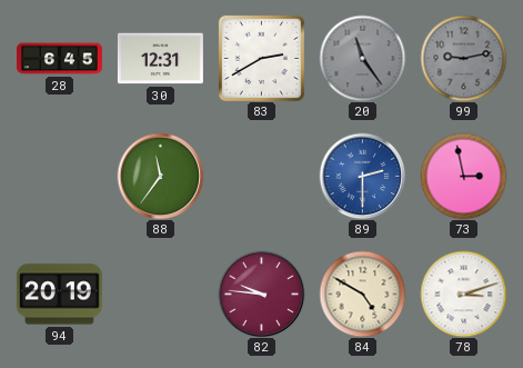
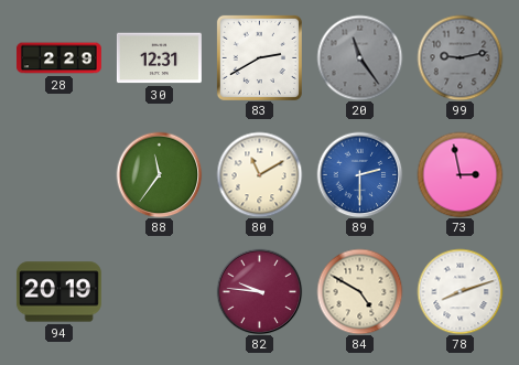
28: 6:45 -> 2:29 (58, 58)
80: none -> 11:10 (259, 174)
78: 3:12 -> 8:12 (459, 291)
